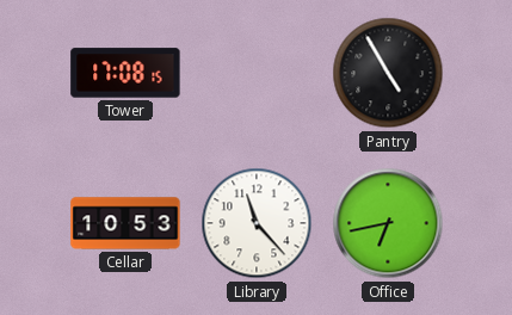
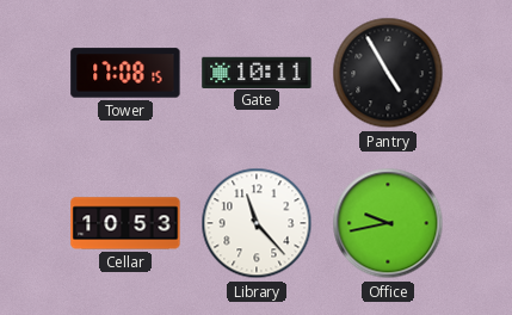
Gate: none -> 10:11 (257, 72)
Office: 6:43 -> 9:43 (388, 223)
